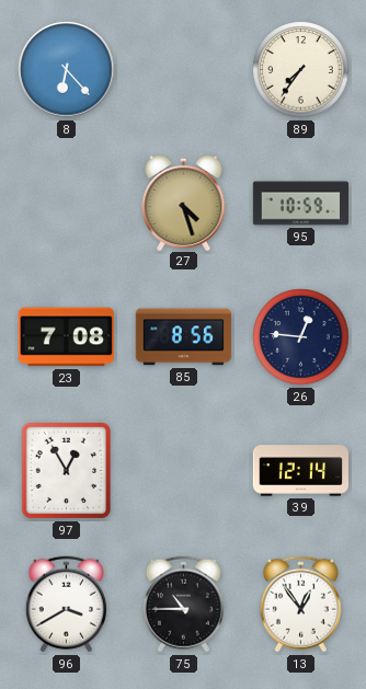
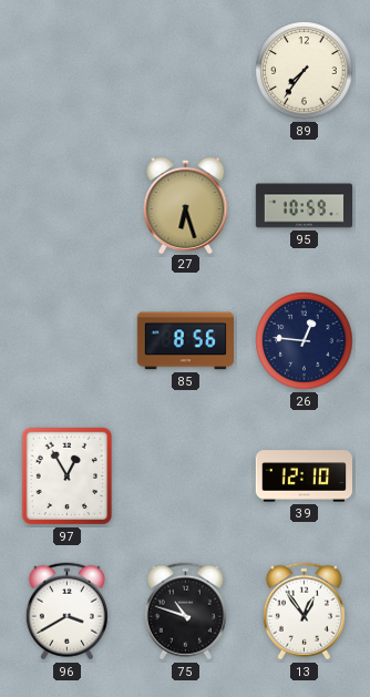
8: 6:23 -> none (67, 70)
27: 4:27 -> 6:27 (186, 204)
23: 7:08 -> none (66, 337)
39: 12:14 -> 12:10 (304, 476)
75: 10:45 -> 10:48 (185, 612)
